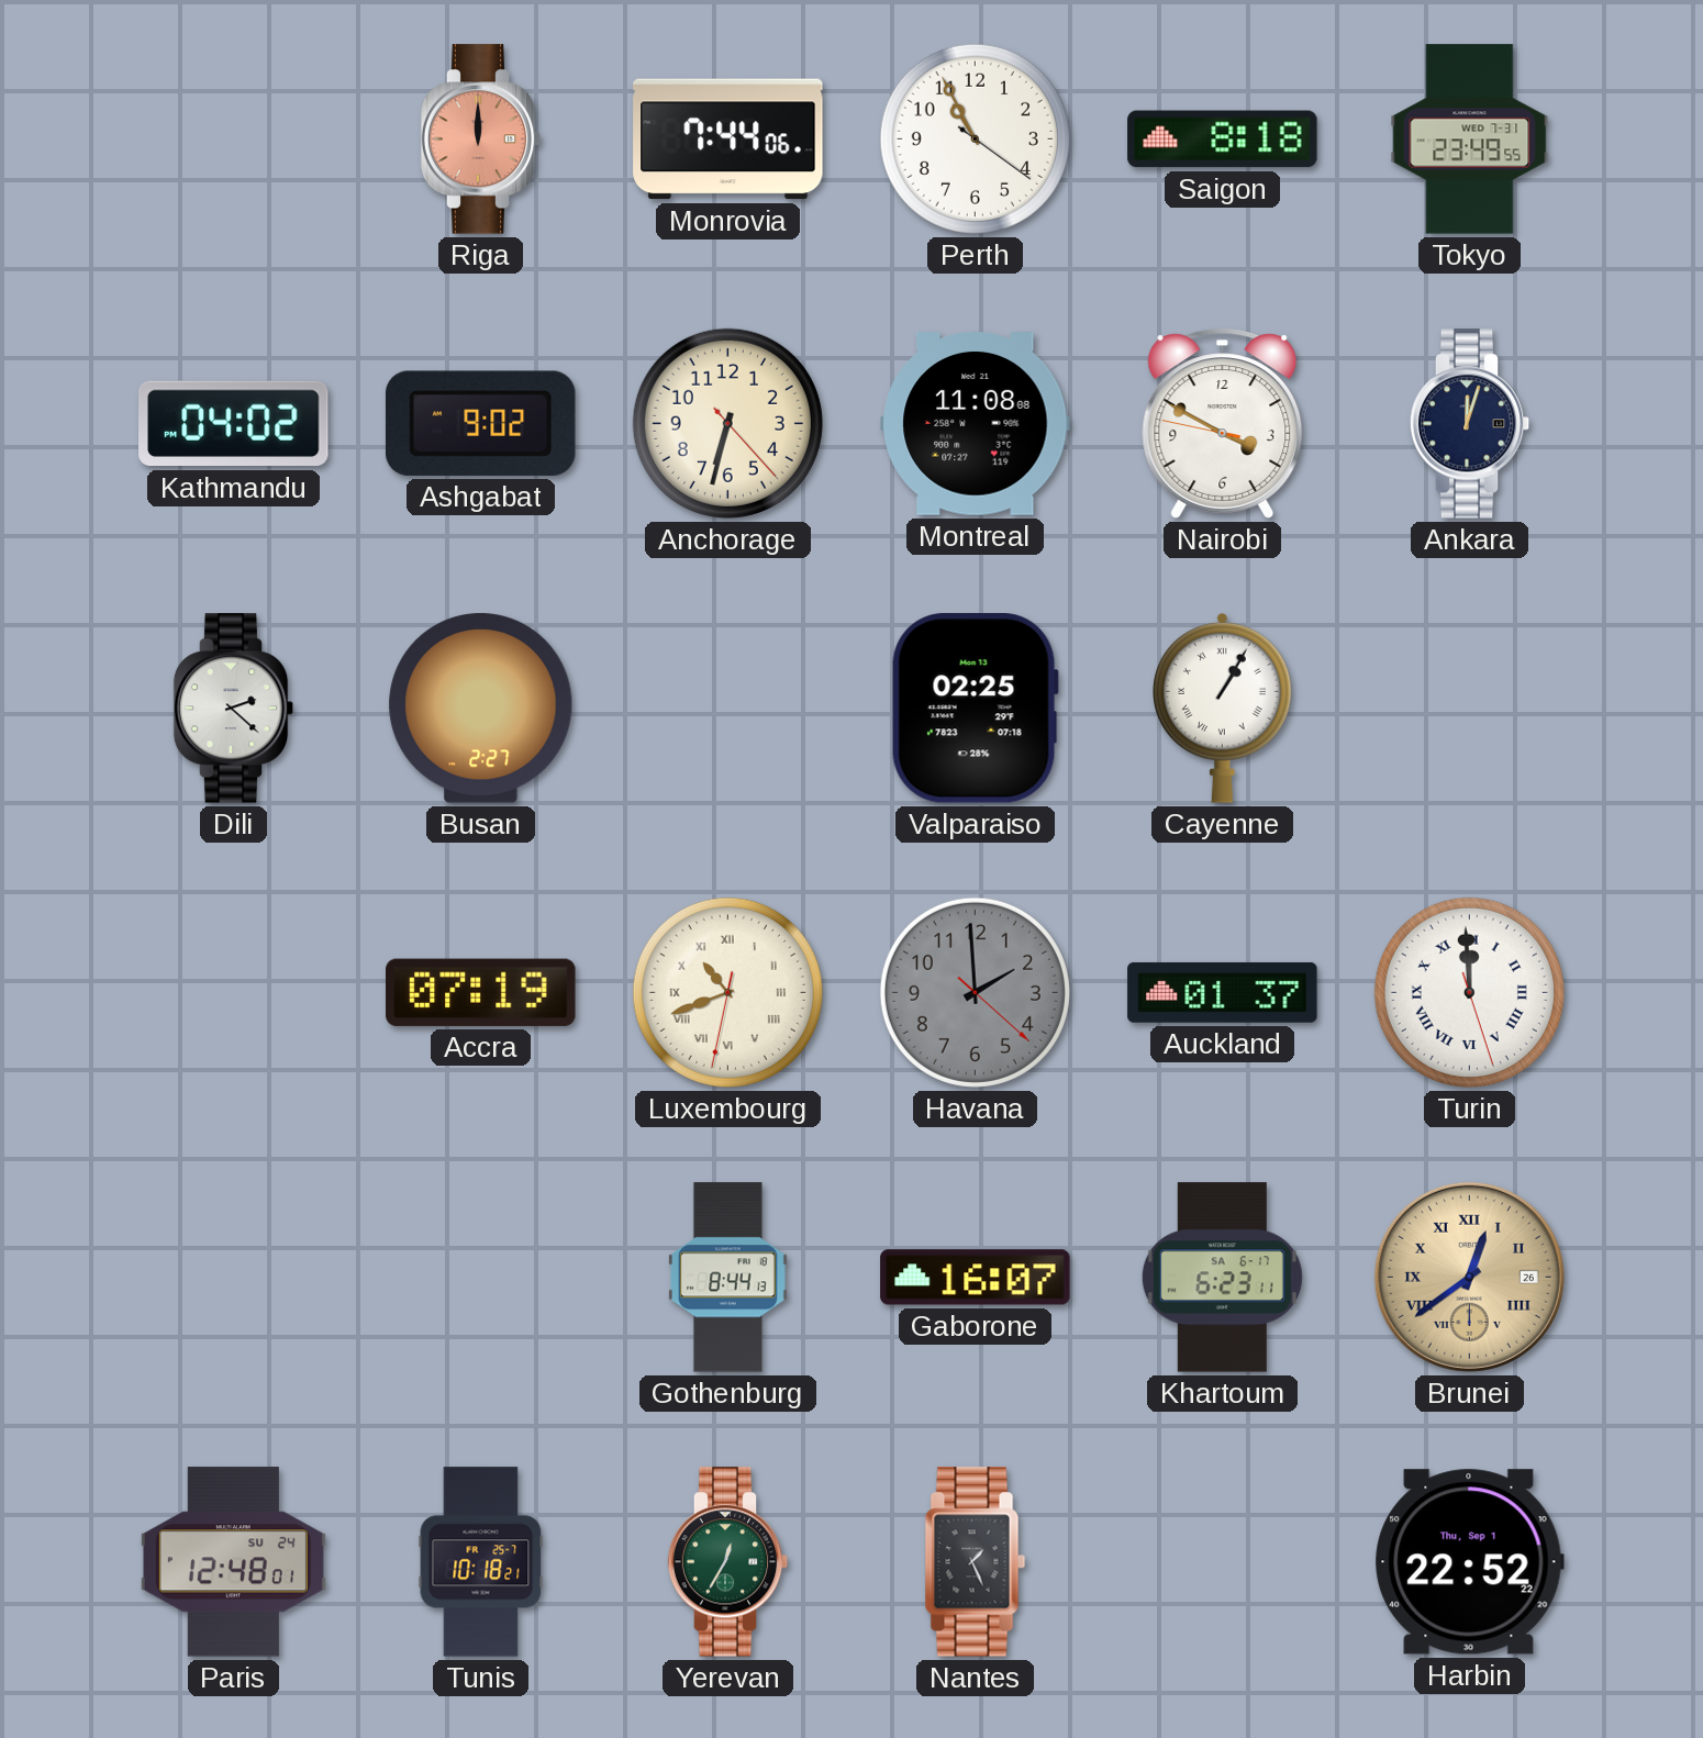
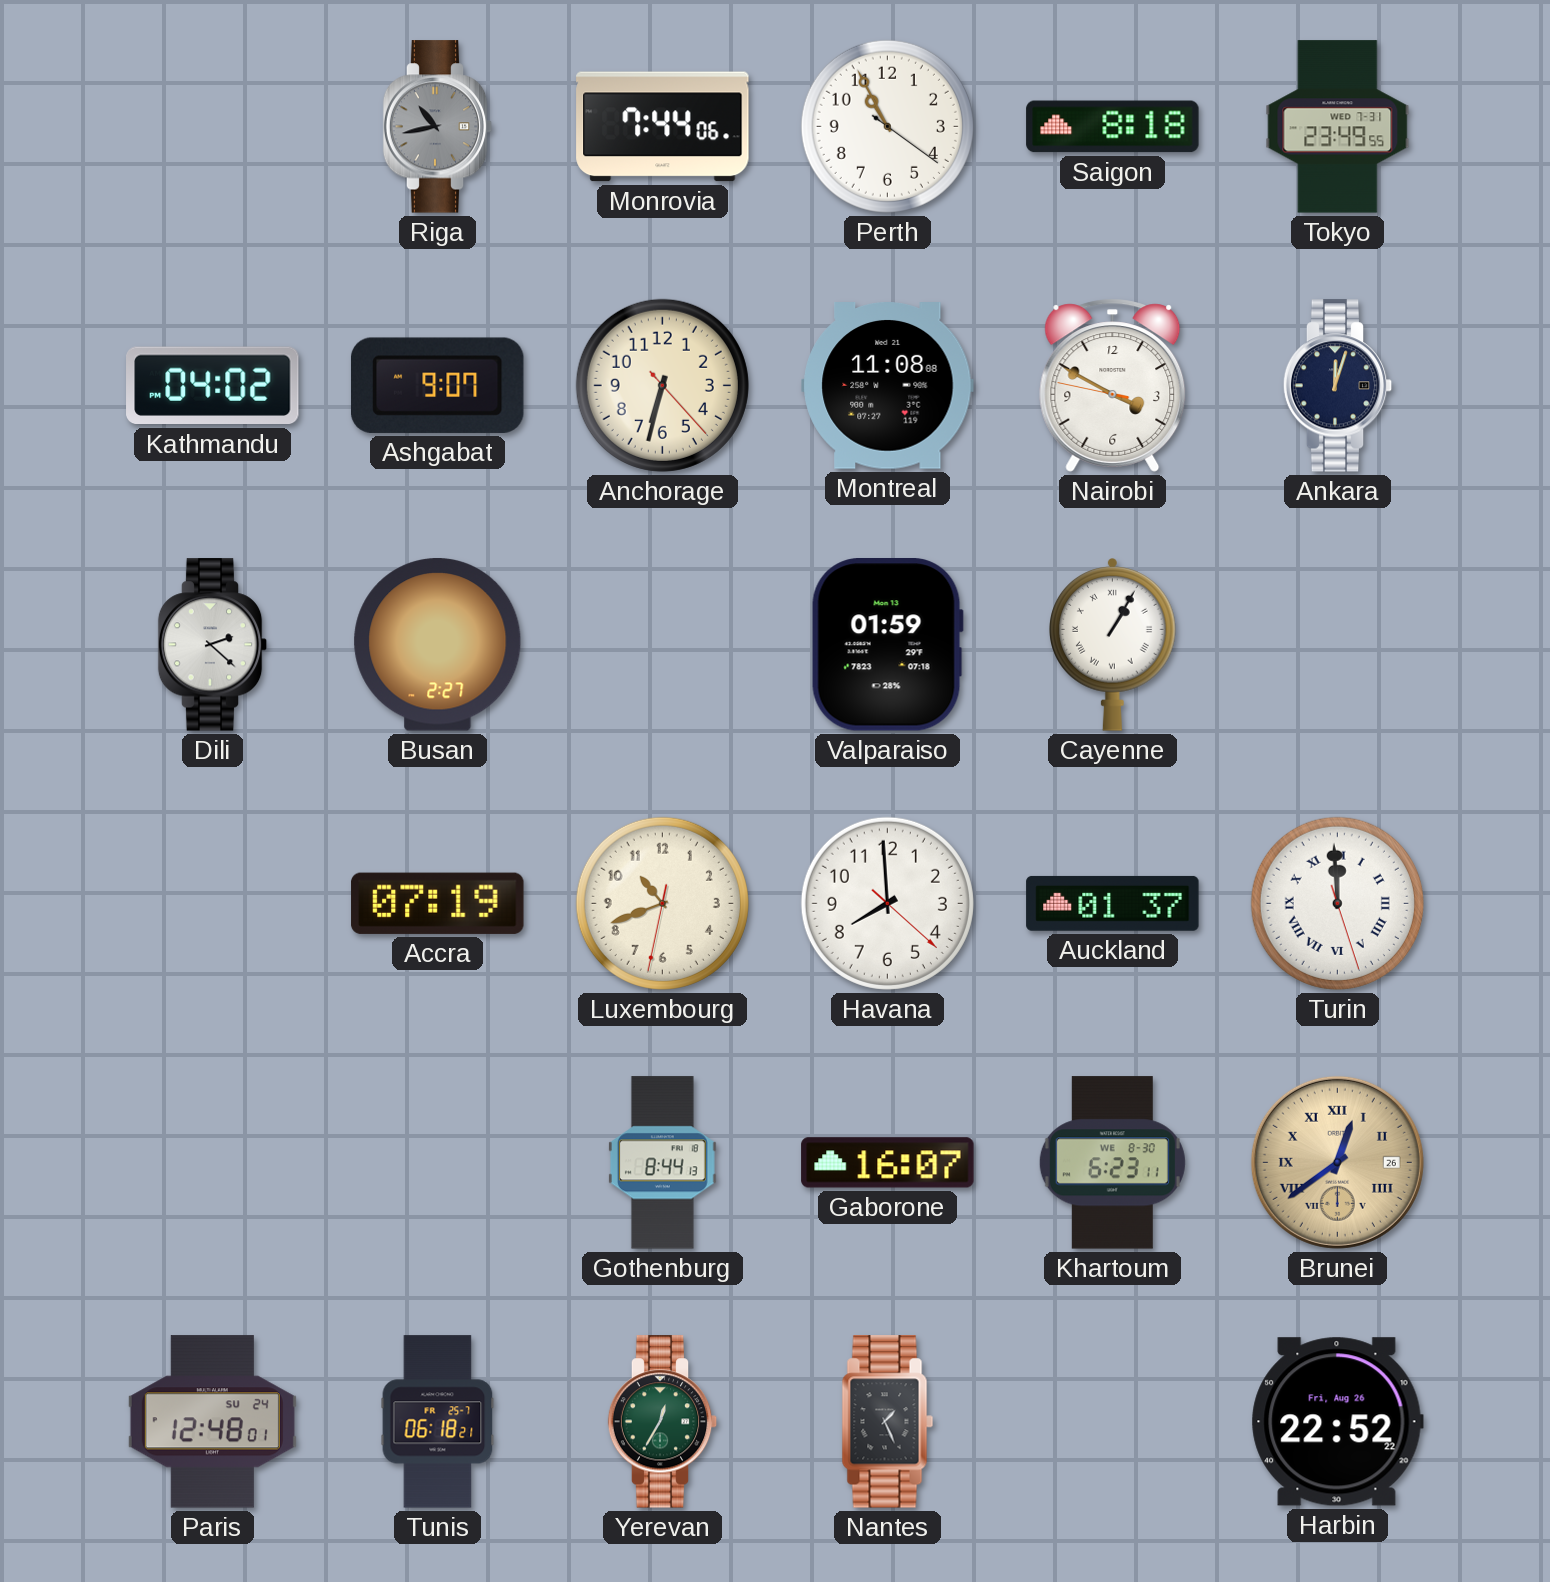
Riga: 12:00 -> 10:43 (438, 127)
Riga dial: salmon -> grey (438, 127)
Ashgabat: 9:02 -> 9:07 (437, 385)
Valparaiso: 02:25 -> 01:59 (887, 645)
Luxembourg numerals: Roman -> Arabic (662, 903)
Havana: 1:59 -> 7:59 (887, 903)
Havana dial: grey -> white (887, 903)
Khartoum date: SA 6-17 -> WE 8-30 (1112, 1163)
Tunis: 10:18 -> 06:18 (438, 1422)
Harbin date: Thu, Sep 1 -> Fri, Aug 26 (1337, 1422)
